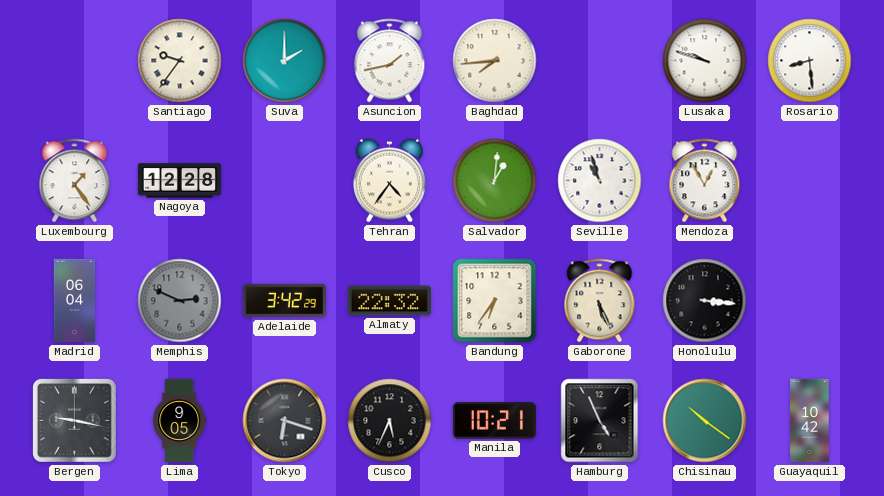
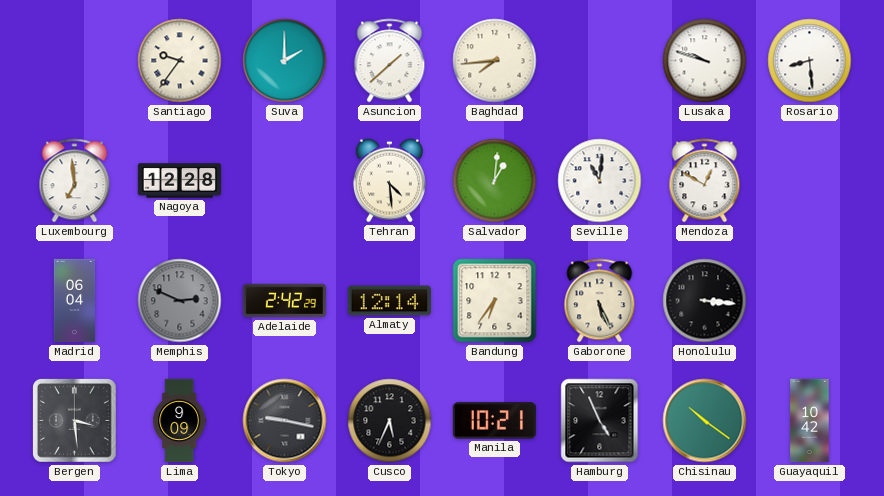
Asuncion: 1:43 -> 1:38 (390, 61)
Luxembourg: 1:24 -> 6:59 (75, 181)
Tehran: 4:36 -> 4:29 (389, 181)
Seville: 10:57 -> 11:01 (600, 181)
Mendoza: 12:55 -> 12:50 (705, 181)
Adelaide: 3:42 -> 2:42 (285, 301)
Almaty: 22:32 -> 12:14 (389, 301)
Bergen: 9:17 -> 3:29 (75, 421)
Lima: 9:05 -> 9:09 (180, 421)
Tokyo: 6:18 -> 9:17 (285, 421)
